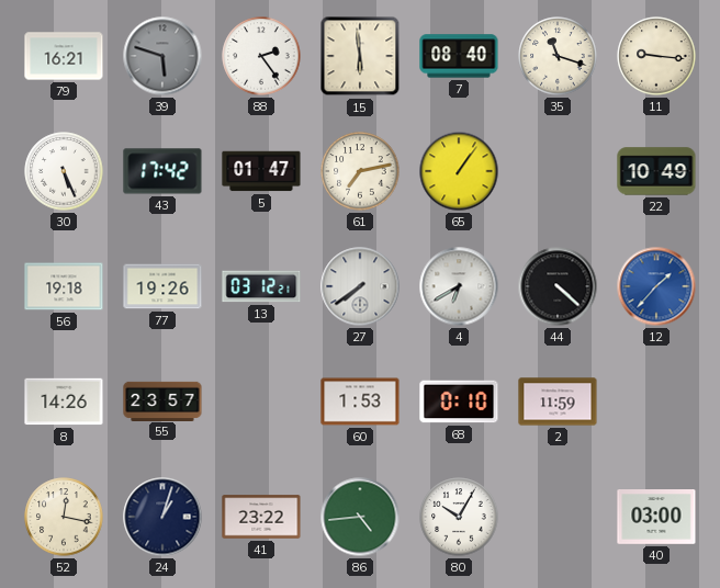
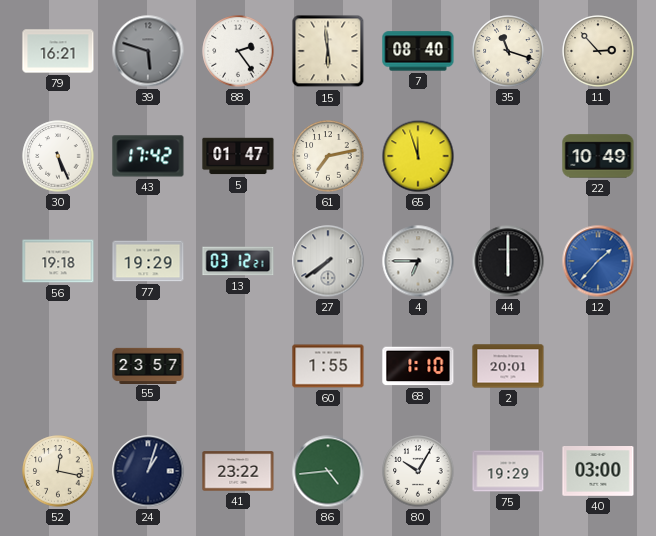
11: 9:16 -> 2:53 (598, 51)
65: 1:06 -> 11:57 (418, 156)
77: 19:26 -> 19:29 (148, 261)
4: 6:40 -> 6:45 (418, 261)
44: 4:22 -> 6:00 (508, 261)
8: 14:26 -> none (64, 402)
60: 1:53 -> 1:55 (328, 366)
68: 0:10 -> 1:10 (418, 366)
2: 11:59 -> 20:01 (508, 366)
75: none -> 19:29 (508, 471)
